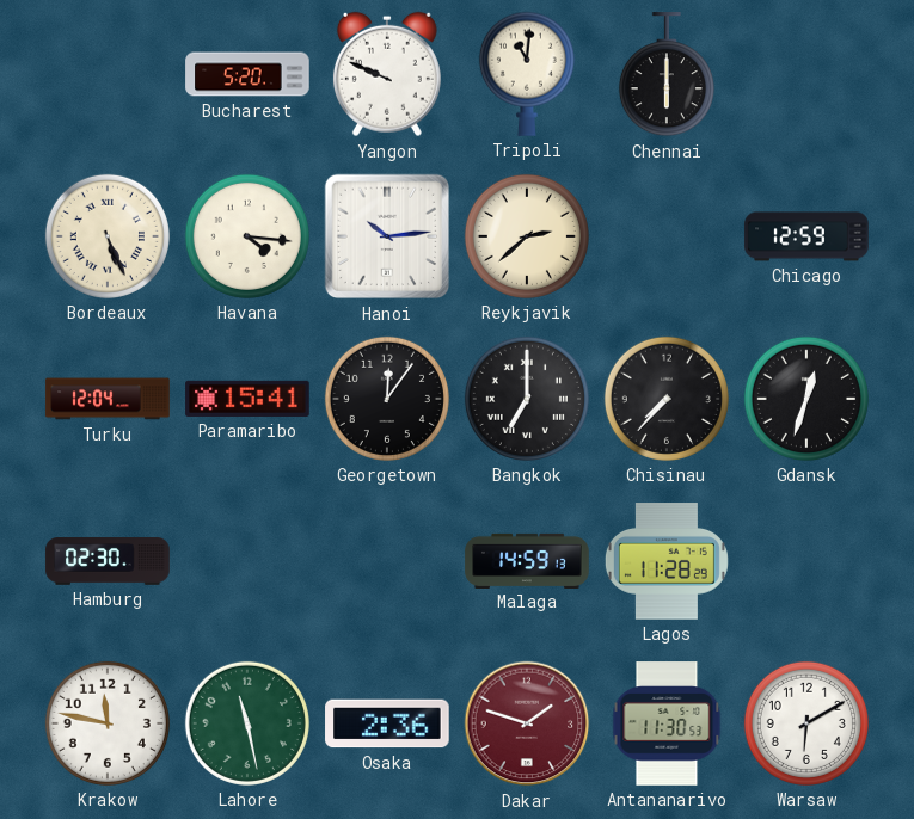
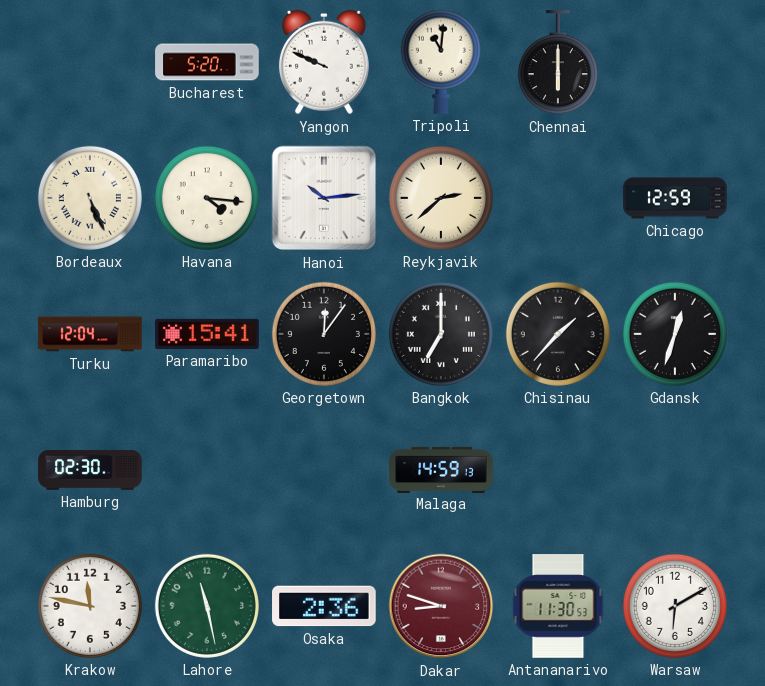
Chisinau: 7:37 -> 1:37 (558, 334)
Lagos: 11:28 -> none (667, 561)
Dakar: 1:48 -> 8:48 (441, 606)
